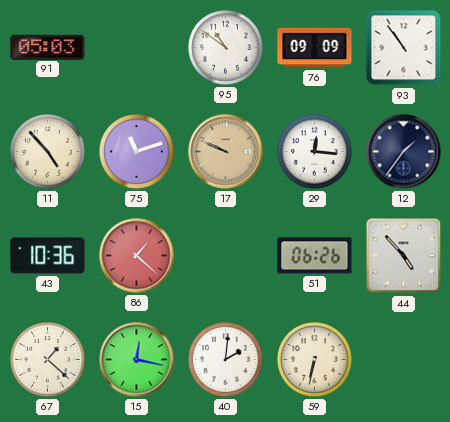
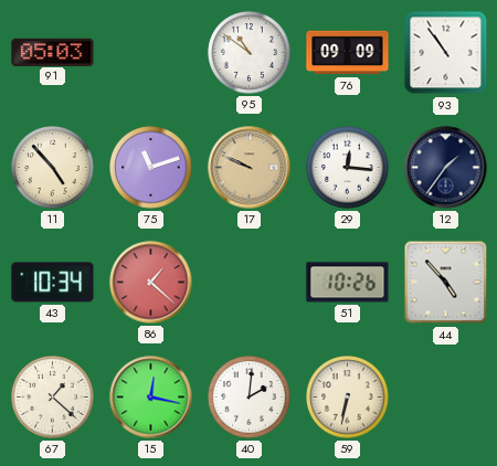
43: 10:36 -> 10:34 (53, 283)
51: 06:26 -> 10:26 (348, 283)
